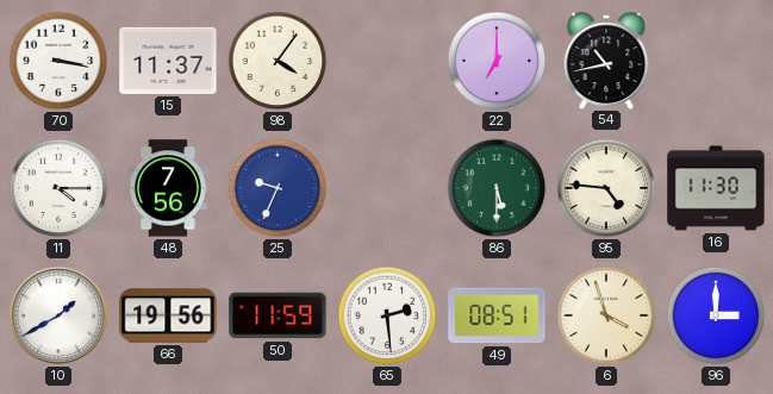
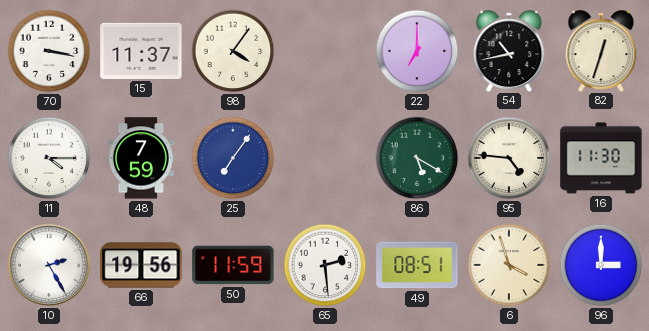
82: none -> 12:33 (601, 50)
48: 7:56 -> 7:59 (141, 158)
25: 9:34 -> 7:06 (233, 158)
86: 5:30 -> 5:20 (417, 158)
10: 1:40 -> 2:25 (49, 265)
